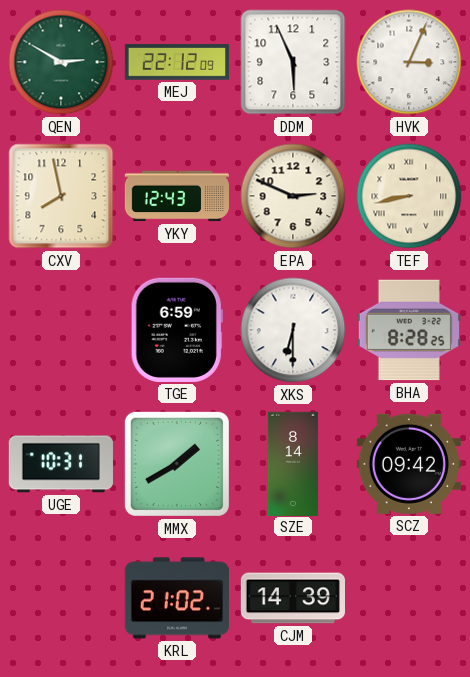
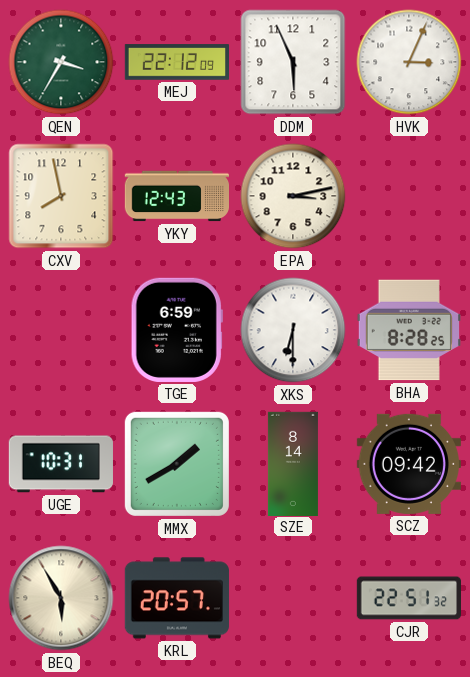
QEN: 2:50 -> 3:35 (61, 62)
EPA: 2:49 -> 3:13 (293, 196)
TEF: 8:43 -> none (409, 196)
BEQ: none -> 5:55 (61, 598)
KRL: 21:02 -> 20:57 (177, 598)
CJM: 14:39 -> none (292, 598)
CJR: none -> 22:51 (408, 598)
